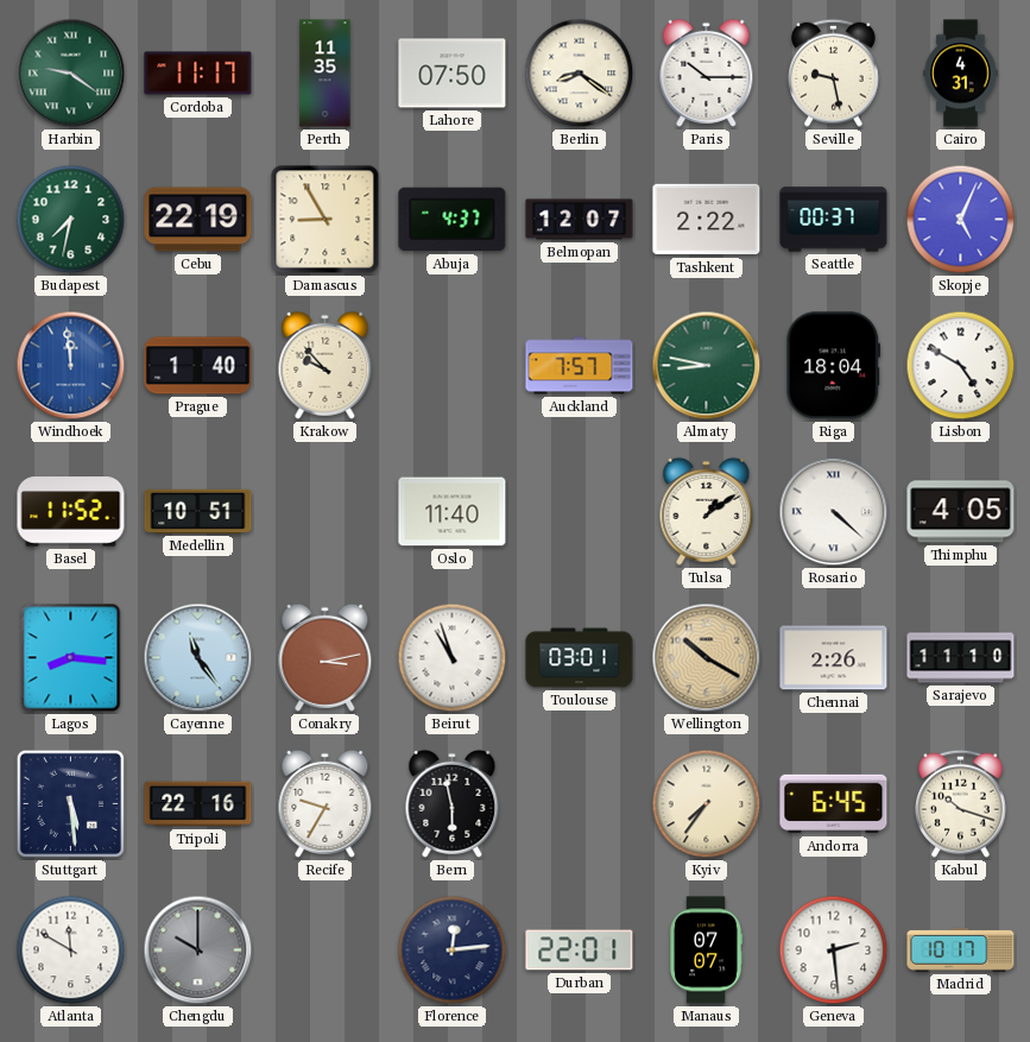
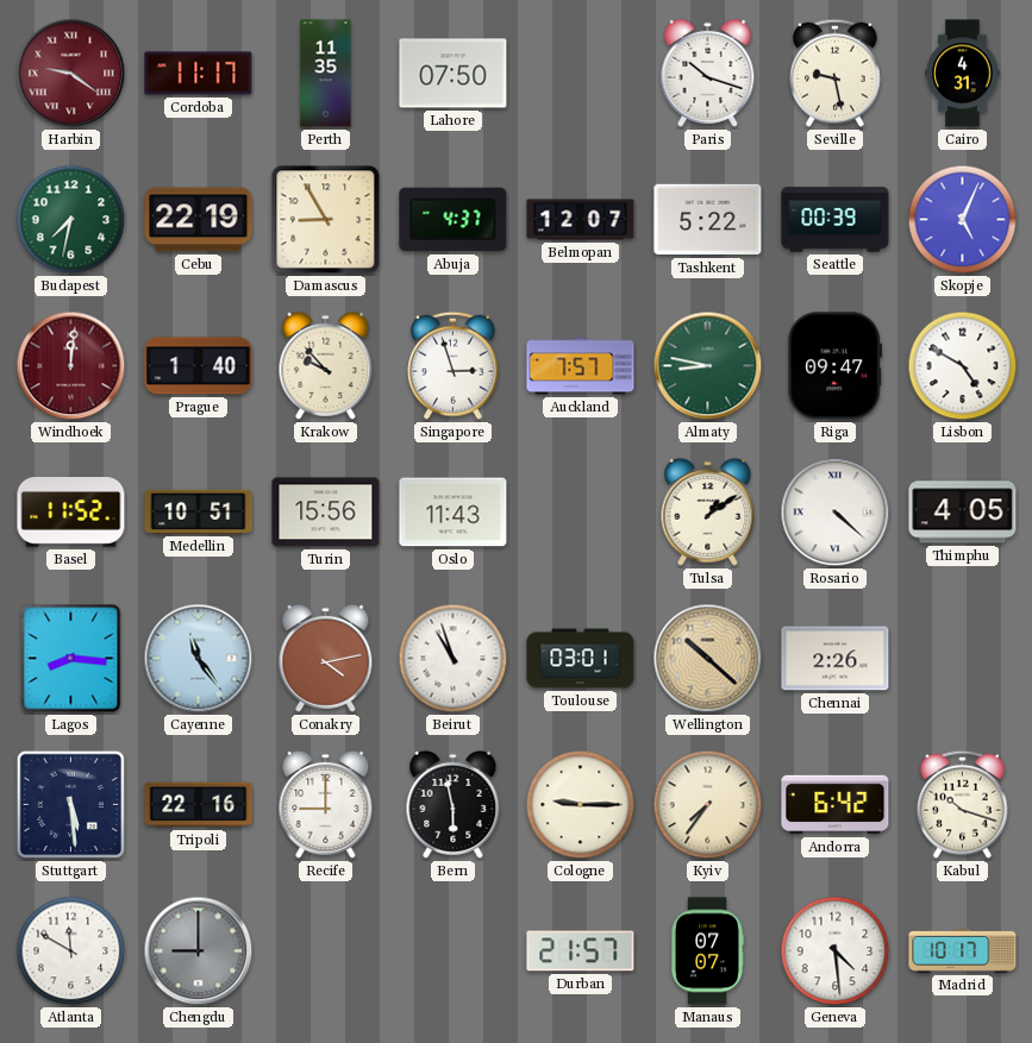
Harbin dial: green -> burgundy (71, 74)
Berlin: 8:21 -> none (580, 74)
Paris: 10:15 -> 10:18 (708, 73)
Tashkent: 2:22 -> 5:22 (708, 220)
Seattle: 00:37 -> 00:39 (836, 220)
Windhoek: 11:59 -> 12:01 (71, 366)
Windhoek dial: blue -> burgundy (71, 366)
Singapore: none -> 2:57 (454, 365)
Riga: 18:04 -> 09:47 (836, 366)
Turin: none -> 15:56 (326, 513)
Oslo: 11:40 -> 11:43 (454, 513)
Conakry: 3:13 -> 4:13 (326, 658)
Wellington: 10:20 -> 10:22 (708, 659)
Sarajevo: 11:10 -> none (961, 658)
Recife: 9:35 -> 9:00 (326, 804)
Cologne: none -> 9:15 (581, 805)
Andorra: 6:45 -> 6:42 (836, 805)
Chengdu: 10:00 -> 9:00 (199, 951)
Florence: 12:14 -> none (453, 951)
Durban: 22:01 -> 21:57 (581, 951)
Geneva: 2:29 -> 4:29 (836, 951)
